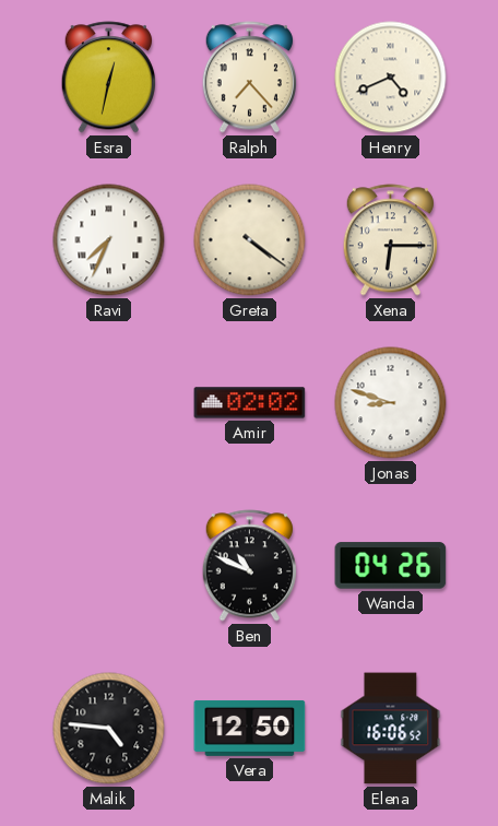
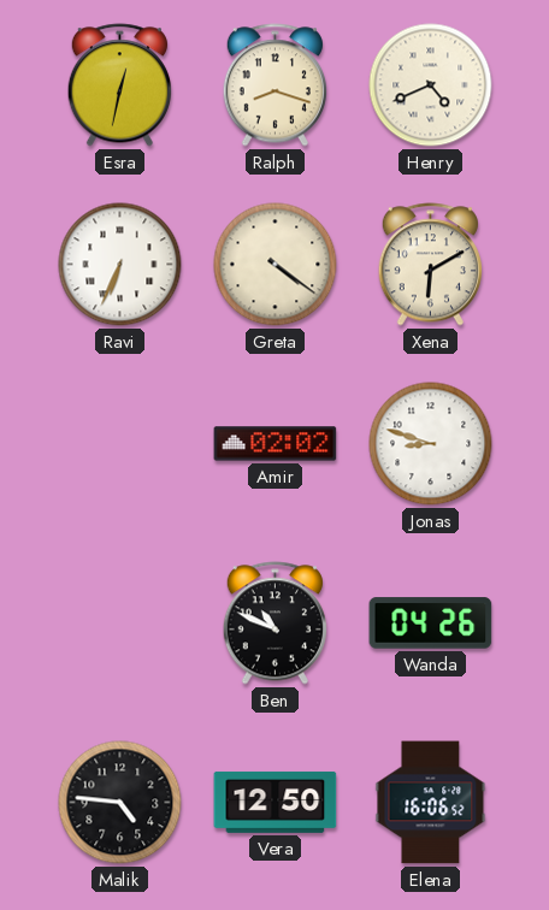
Ralph: 7:23 -> 8:18 (274, 85)
Ravi: 7:34 -> 6:34 (120, 265)
Xena: 6:15 -> 6:10 (430, 265)
